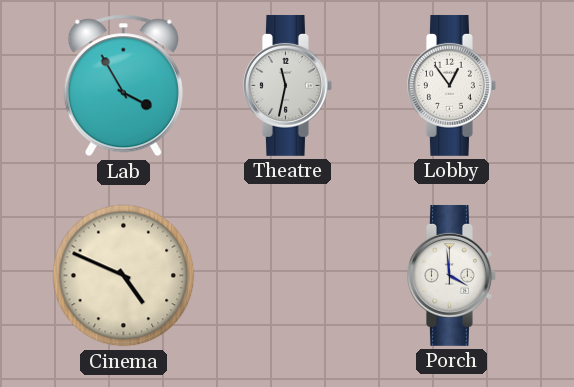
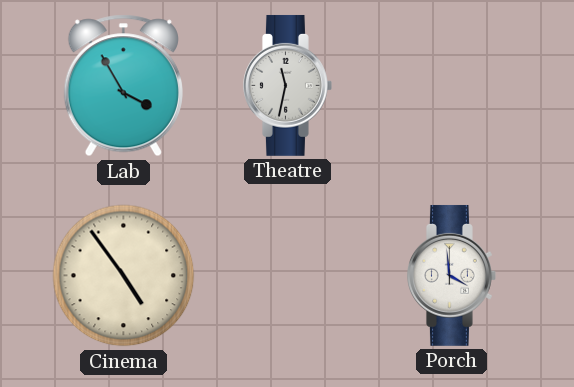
Lobby: 12:54 -> none (452, 85)
Cinema: 4:49 -> 4:54 (124, 276)
